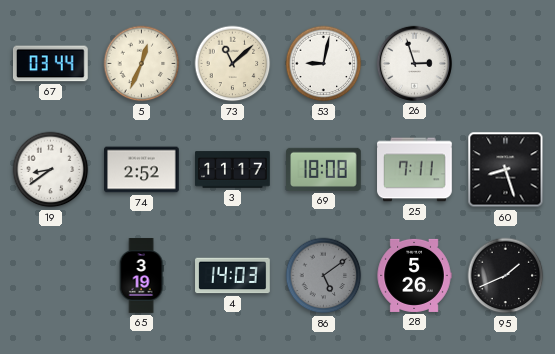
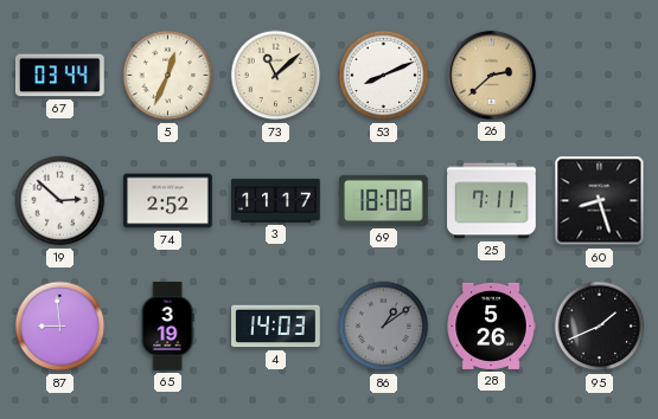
53: 9:02 -> 8:11 (384, 76)
26: 2:57 -> 2:38 (491, 75)
26 dial: white -> champagne (491, 75)
19: 8:39 -> 2:52 (60, 201)
87: none -> 8:59 (60, 327)
86: 5:09 -> 1:09 (384, 327)
